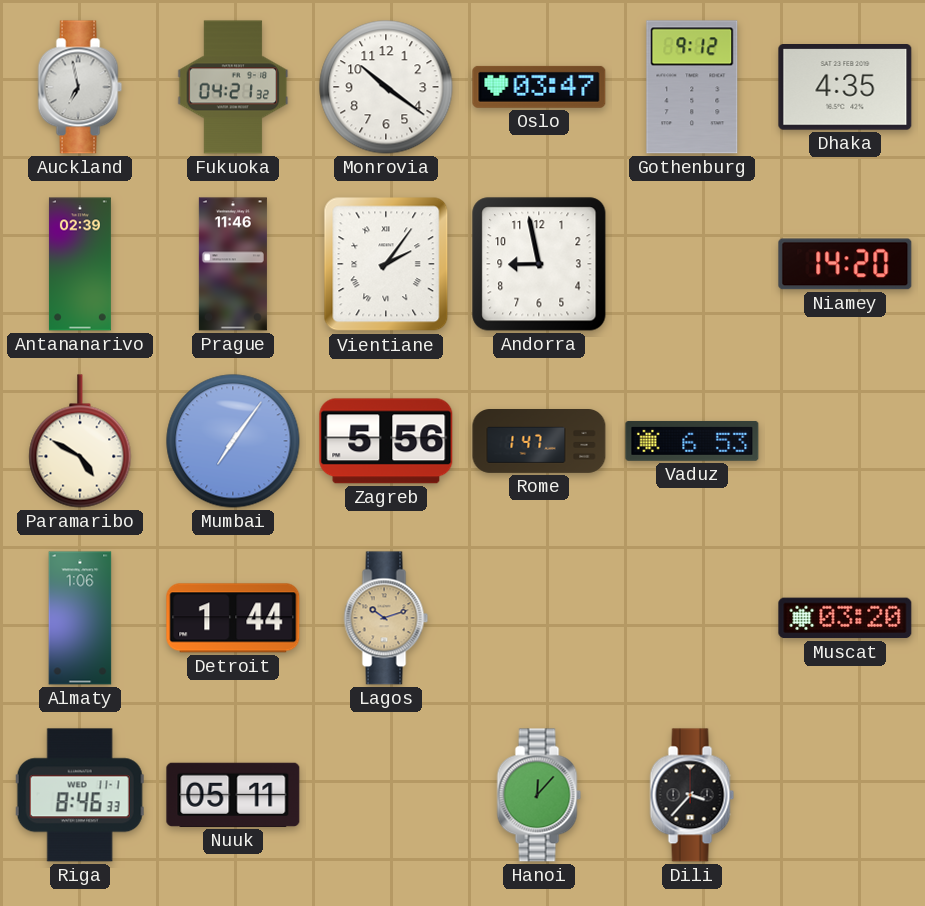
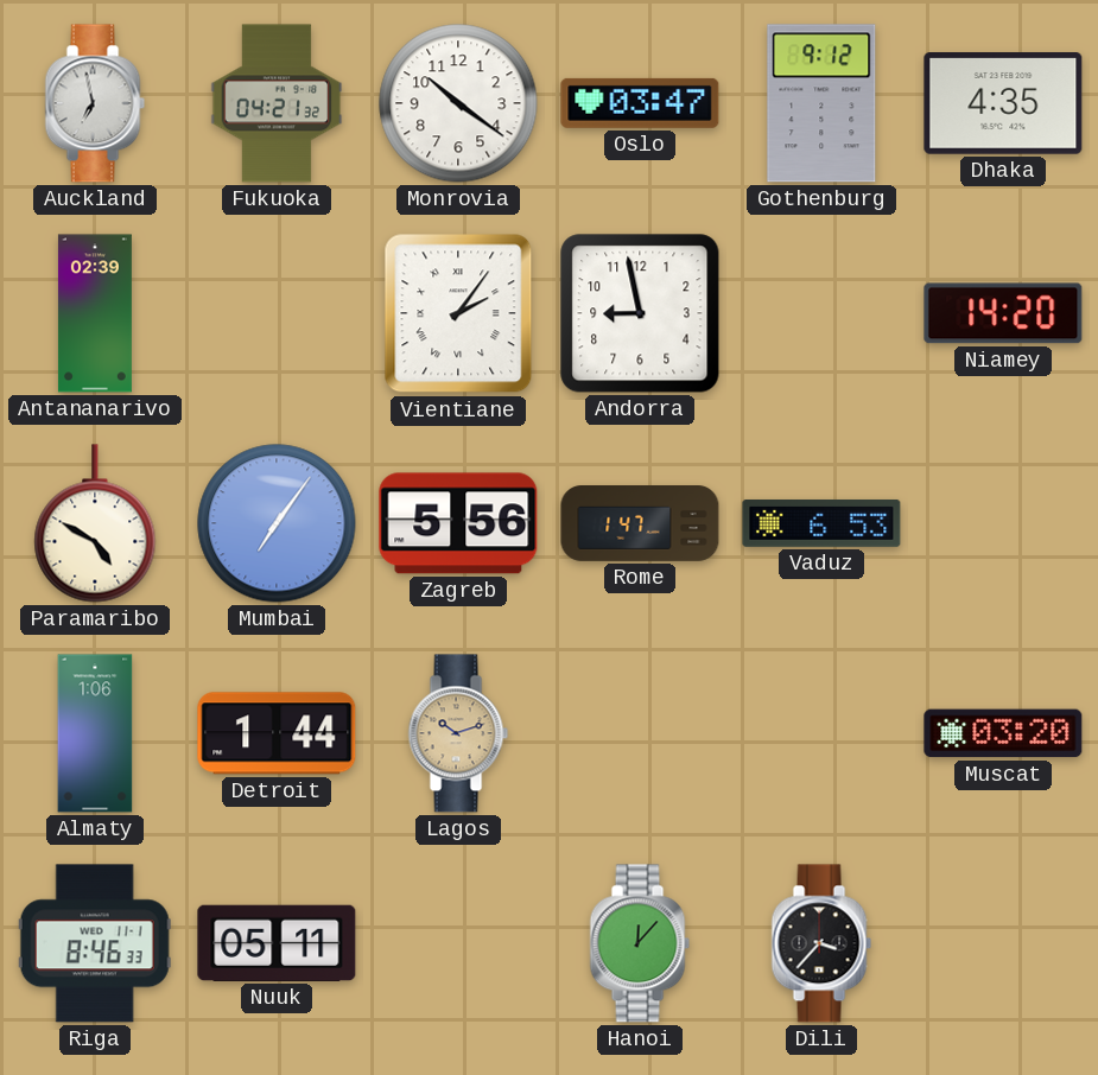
Prague: 11:46 -> none (233, 264)
